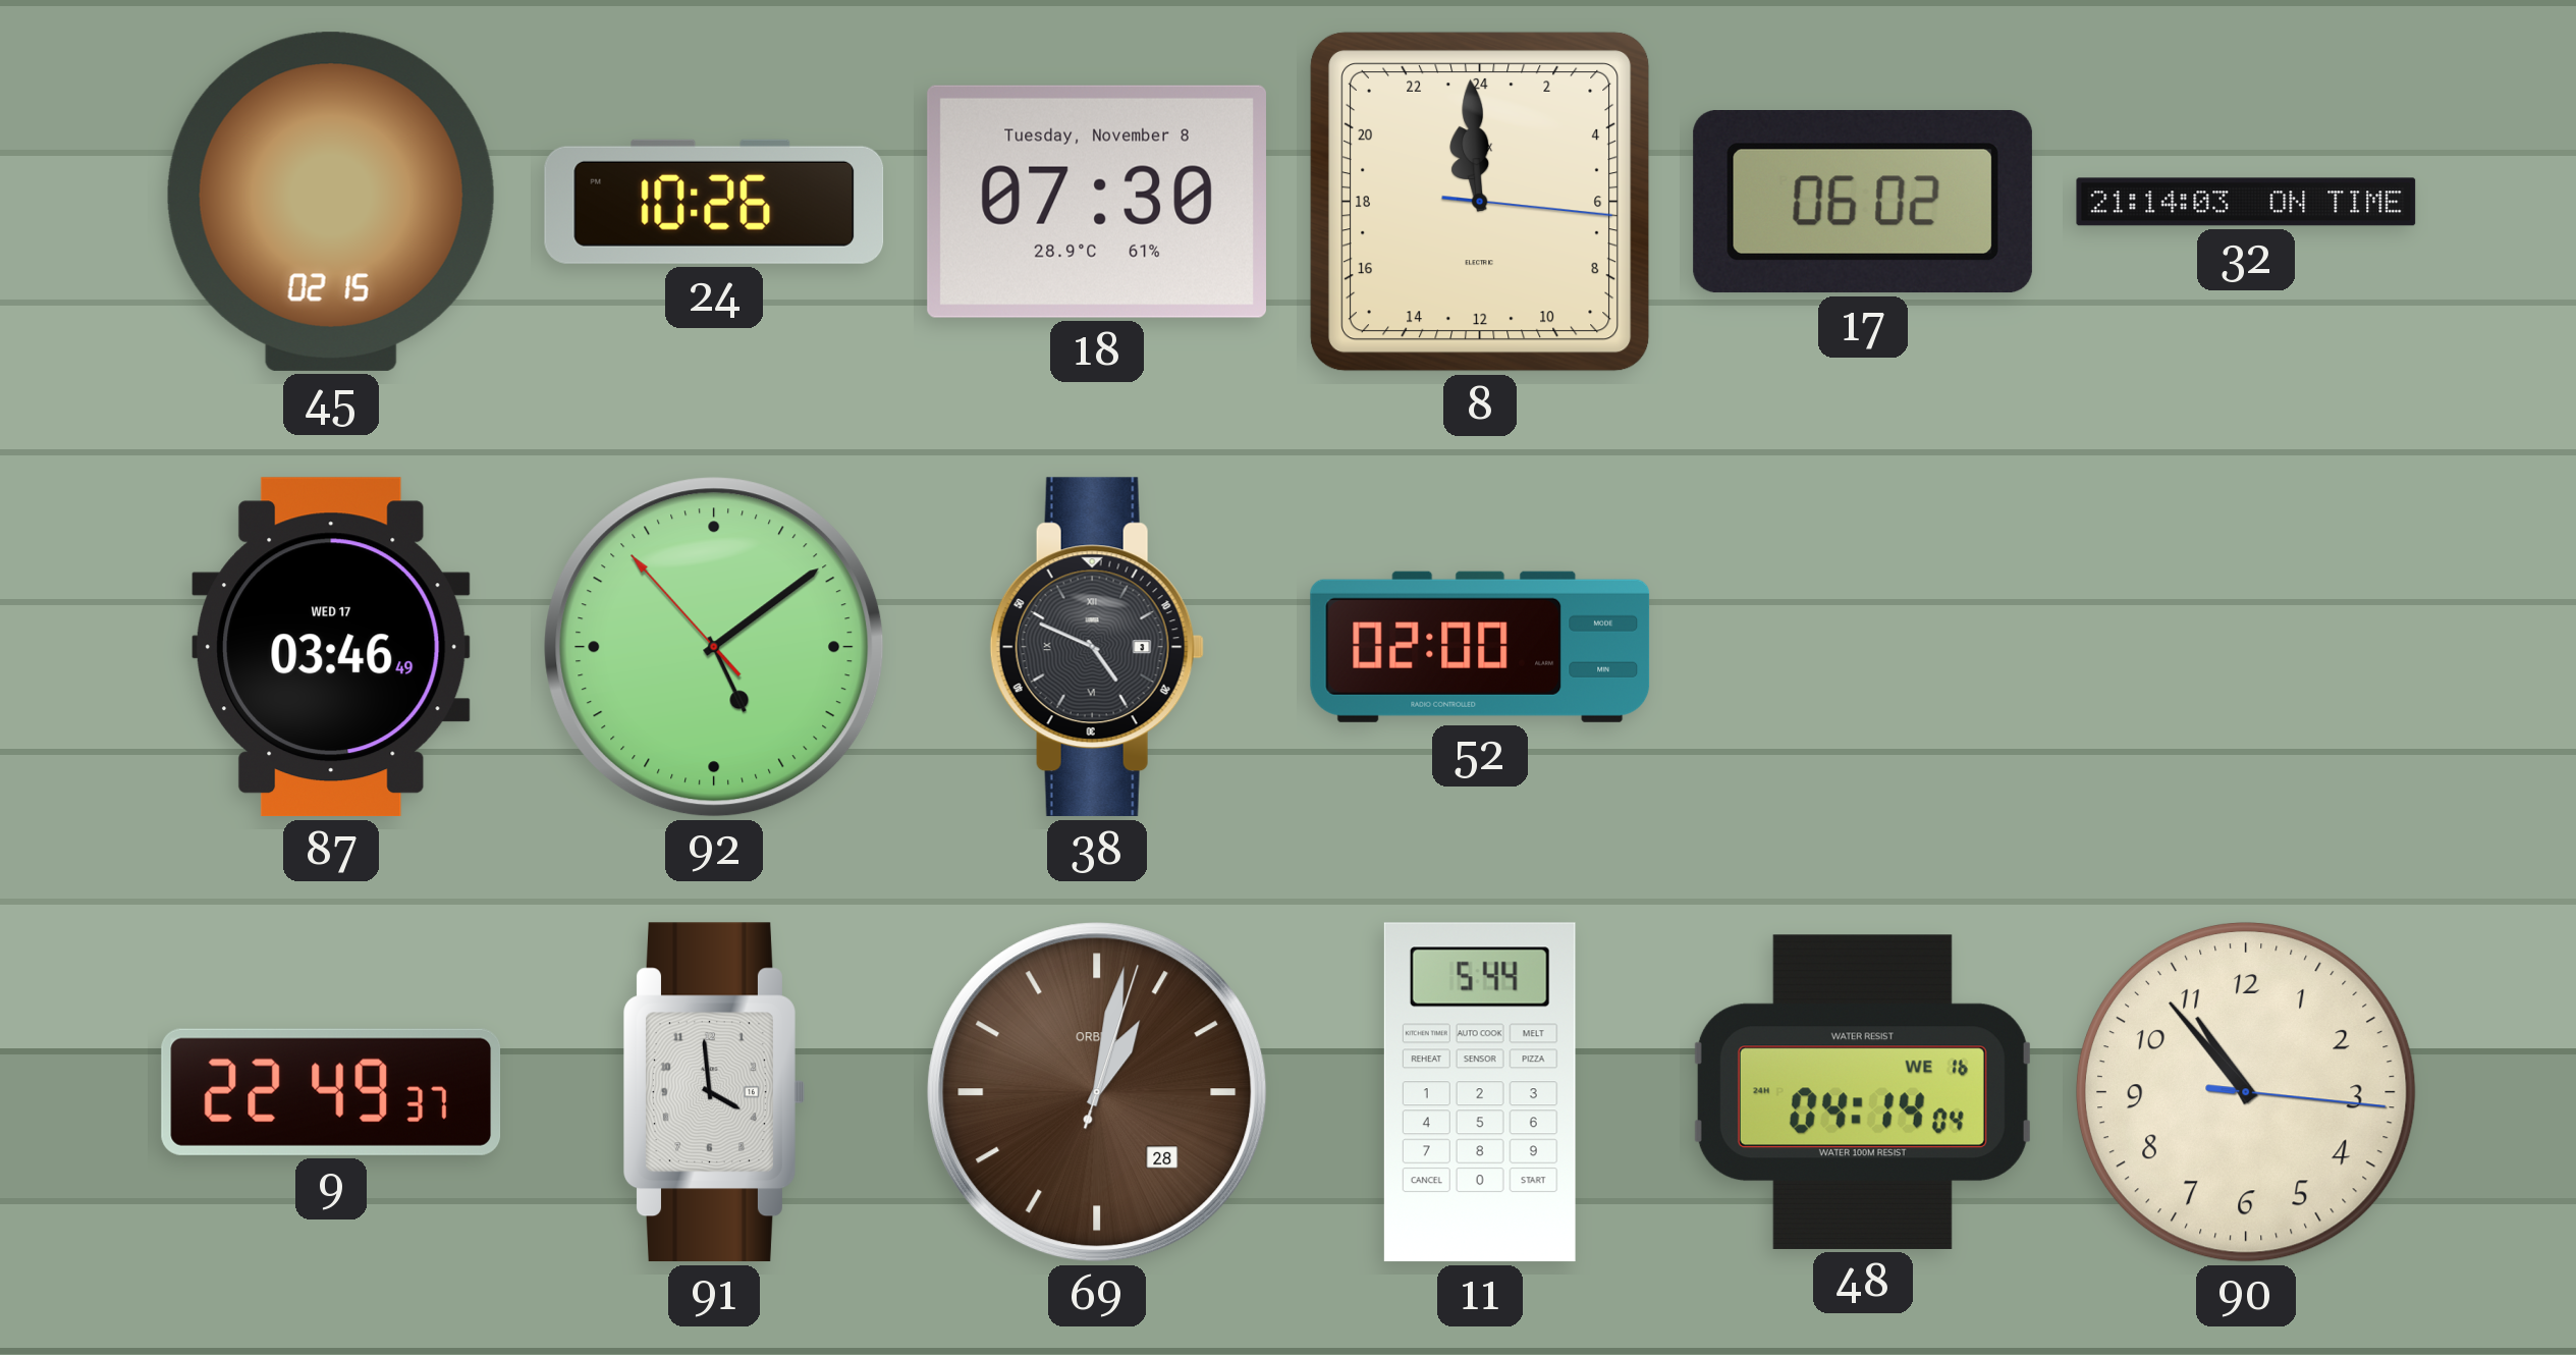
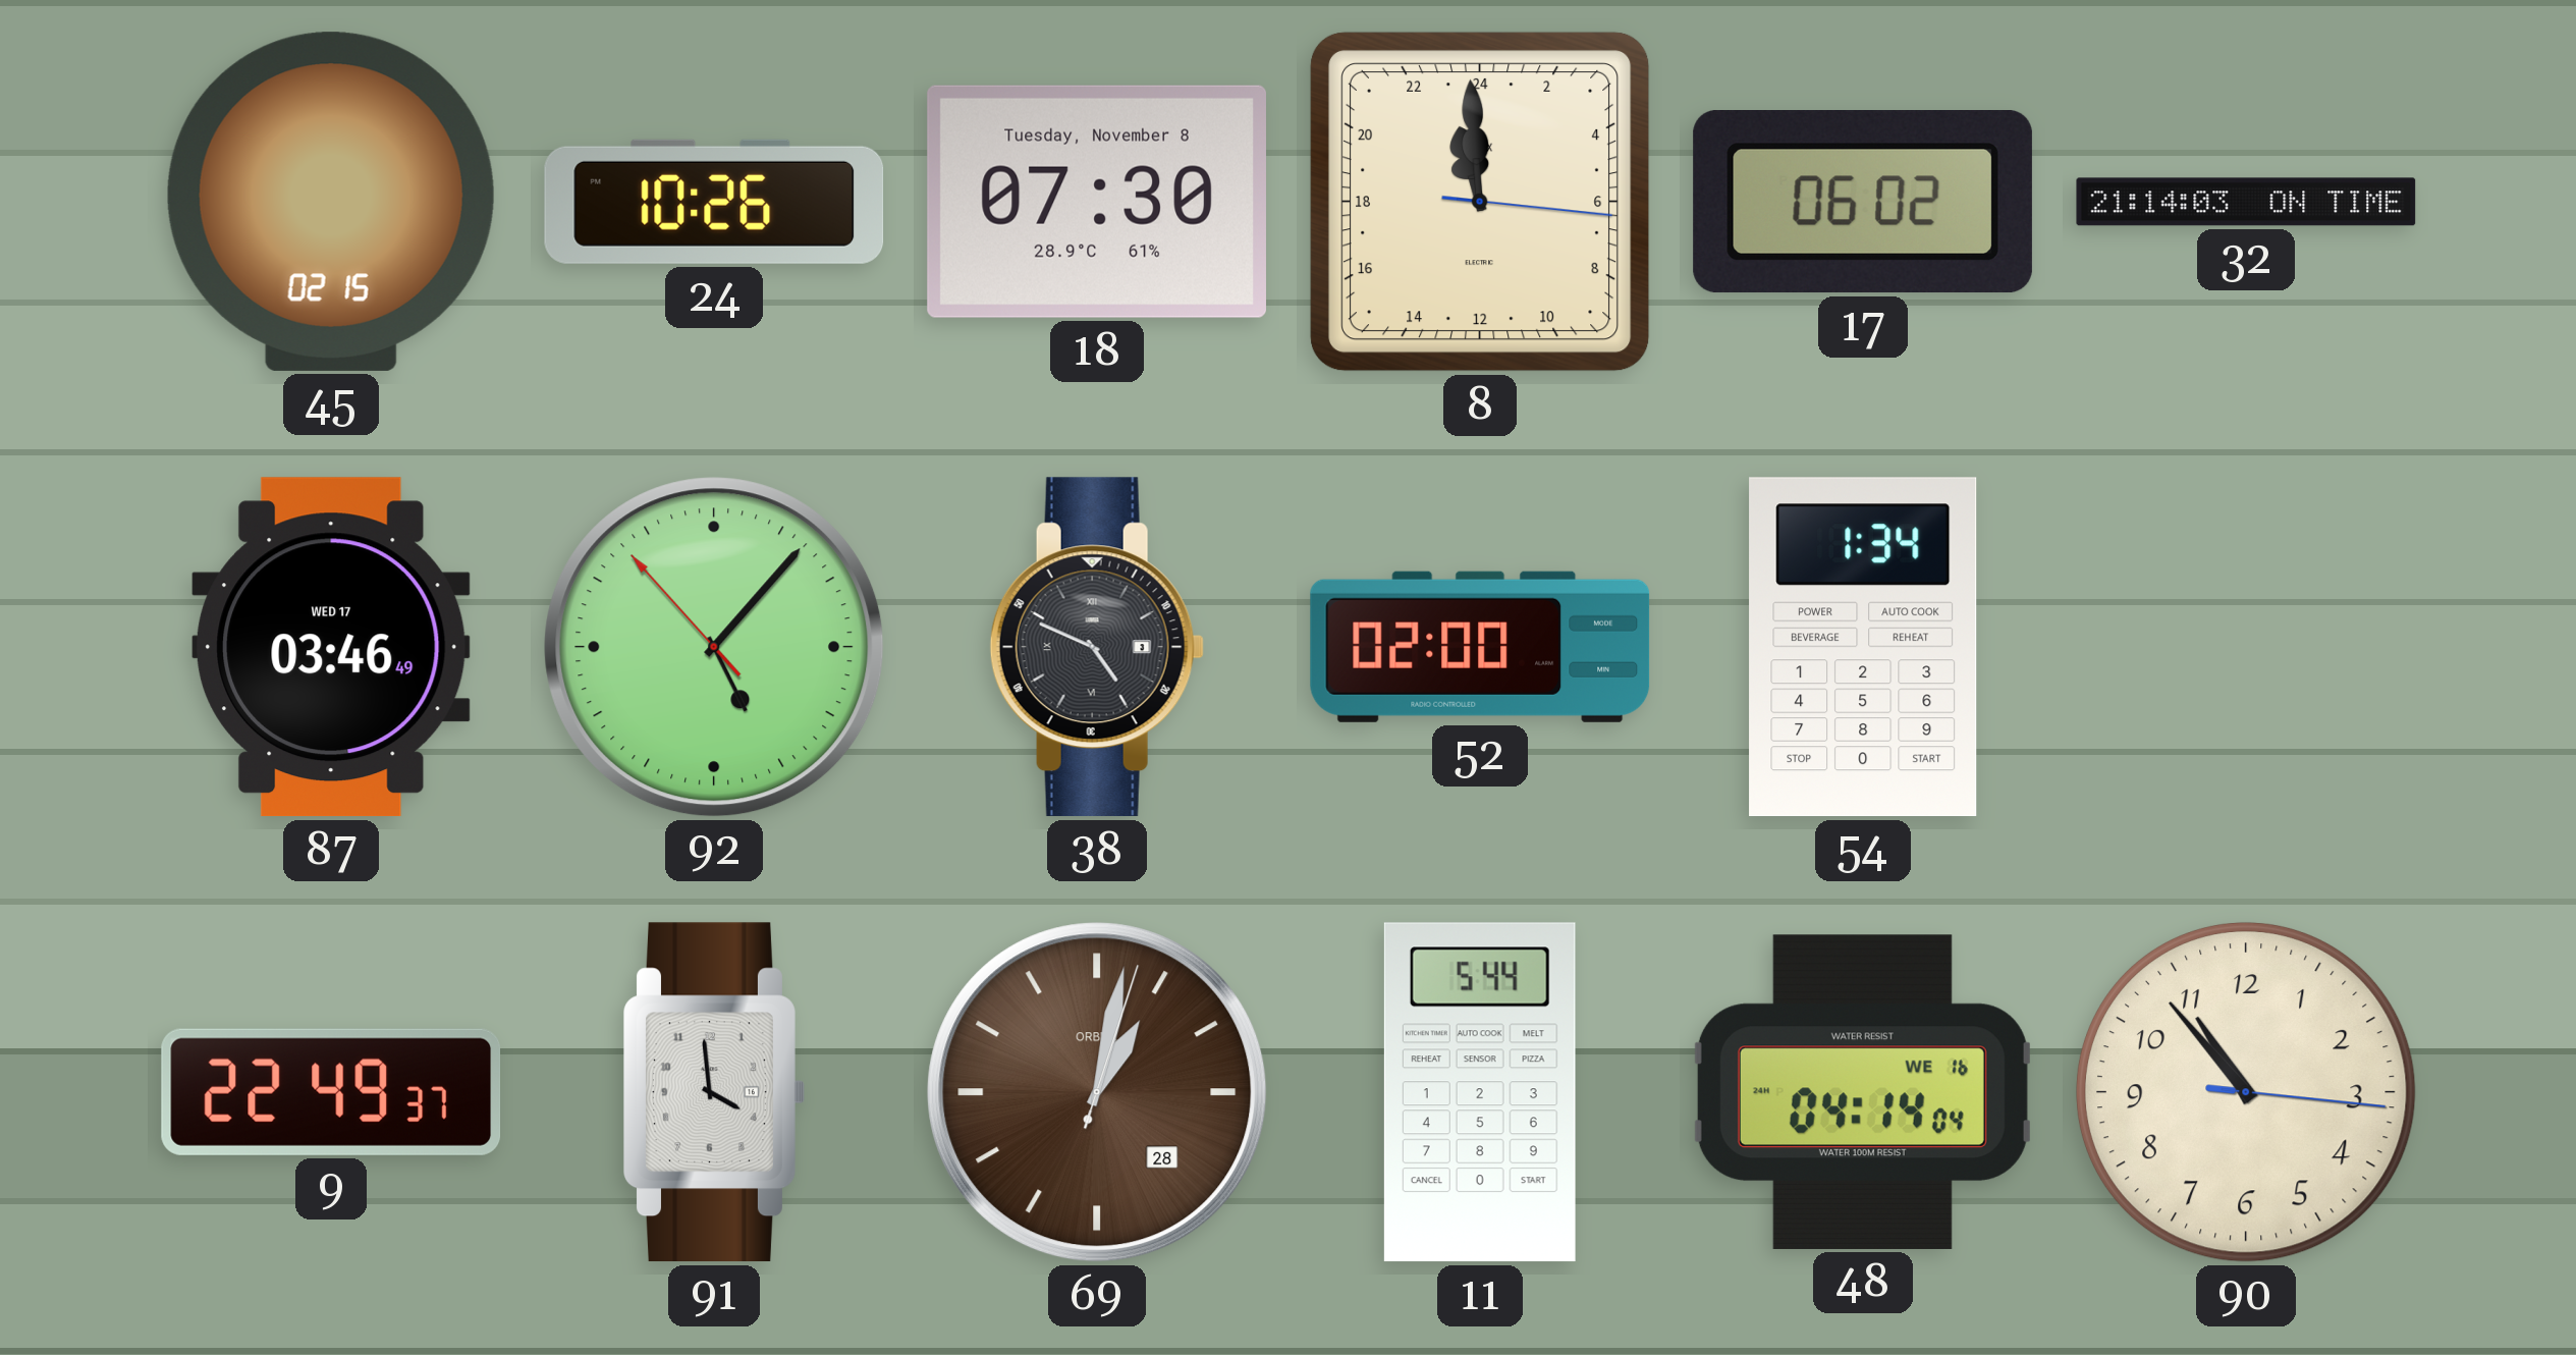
92: 5:08 -> 5:06 (714, 647)
54: none -> 1:34 (1863, 647)
